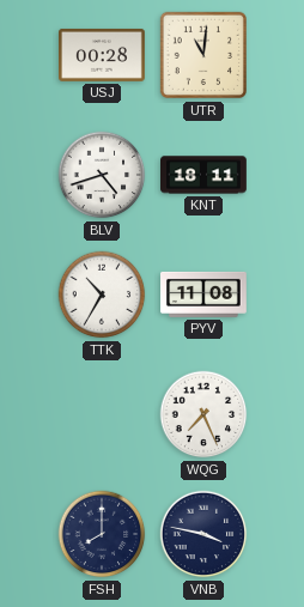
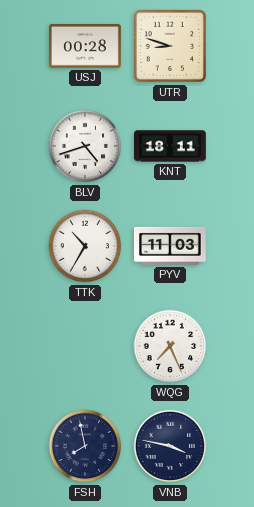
UTR: 11:01 -> 8:48 (170, 46)
PYV: 11:08 -> 11:03 (171, 246)
FSH: 8:00 -> 7:58 (85, 446)
